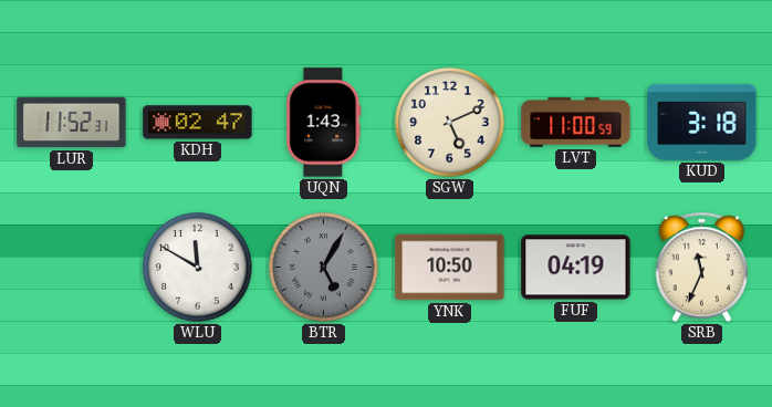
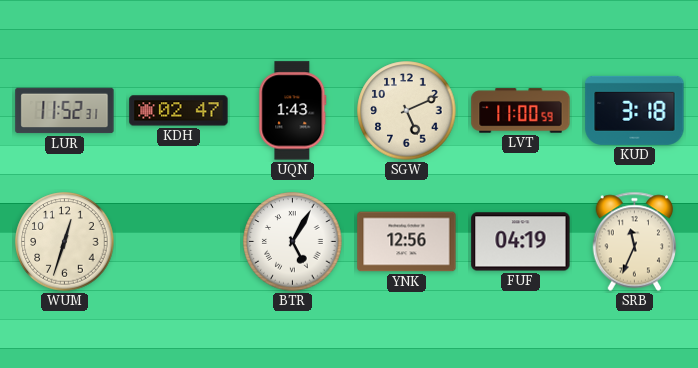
WUM: none -> 12:33 (65, 242)
WLU: 11:50 -> none (198, 268)
BTR dial: grey -> white (293, 242)
YNK: 10:50 -> 12:56 (407, 242)
